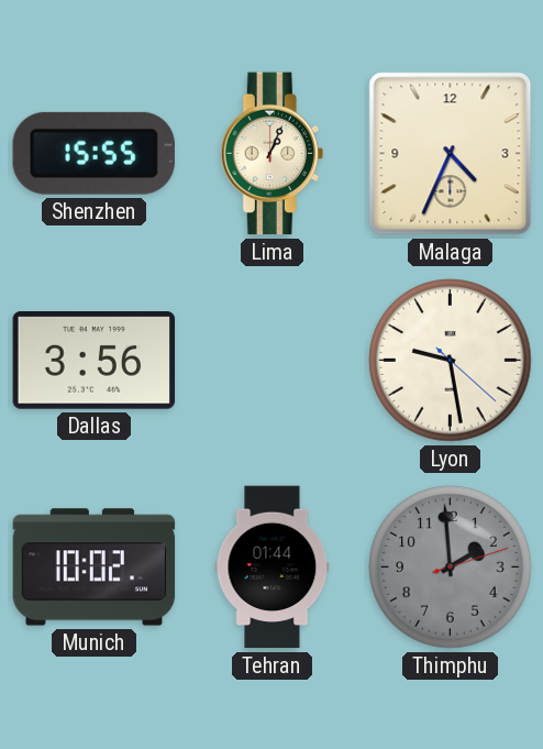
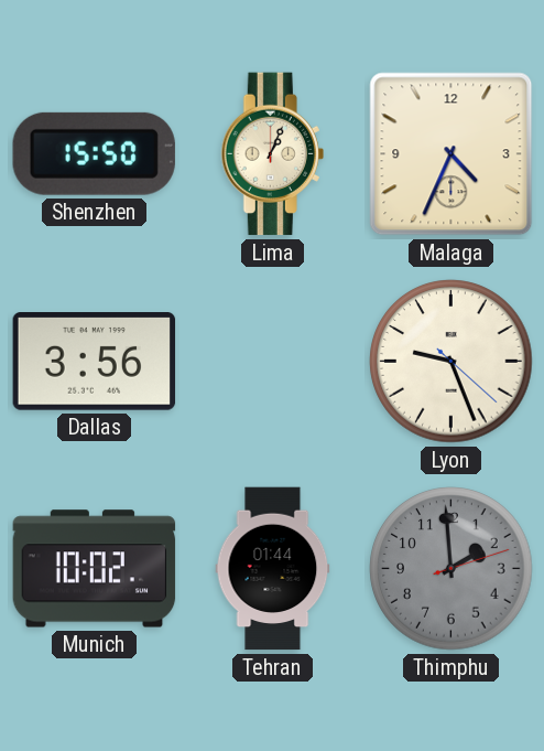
Shenzhen: 15:55 -> 15:50 (94, 153)
Lyon: 9:28 -> 9:26 (451, 362)
